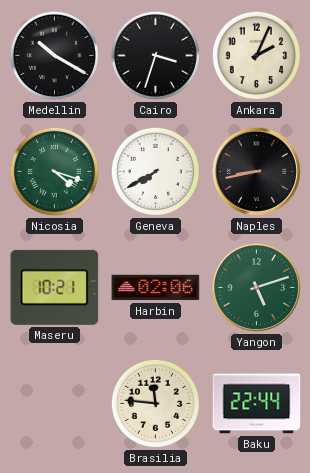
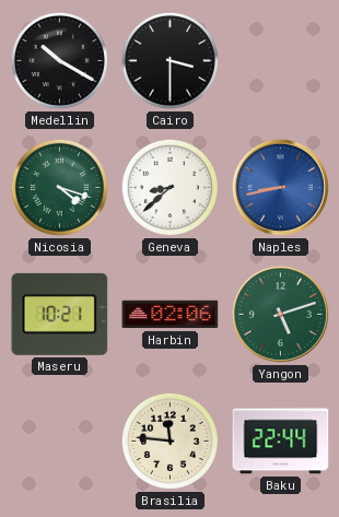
Cairo: 3:33 -> 3:30 (169, 60)
Ankara: 2:04 -> none (256, 55)
Geneva: 7:40 -> 8:38 (169, 187)
Naples dial: black -> blue (280, 187)
